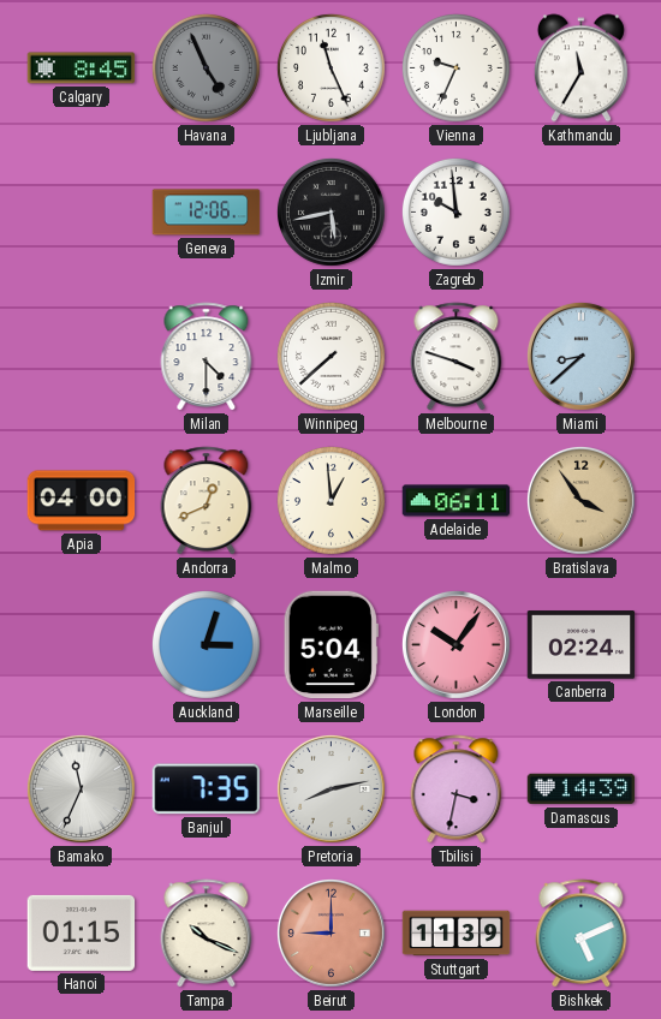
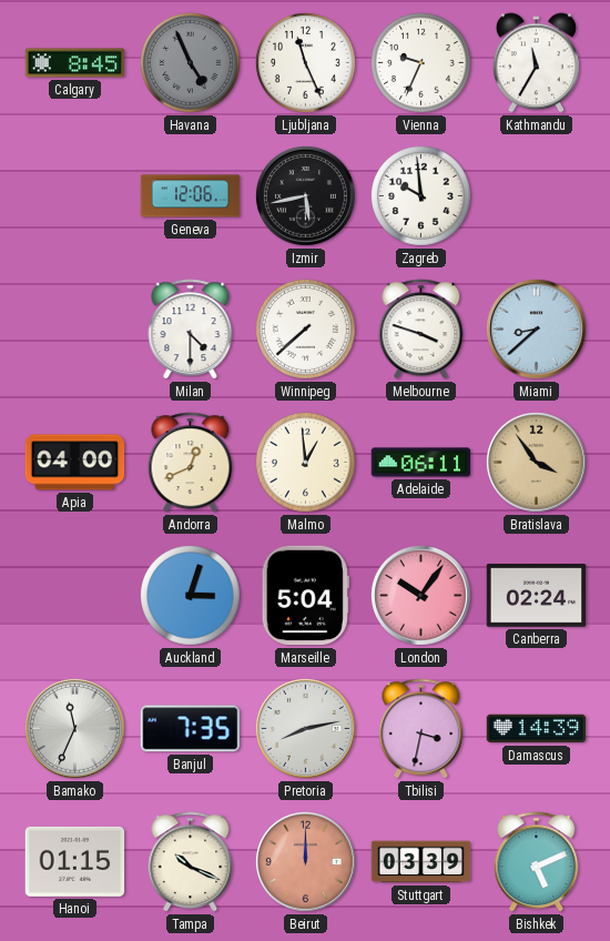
Beirut: 9:00 -> 12:00 (305, 861)
Stuttgart: 11:39 -> 03:39 (421, 862)
